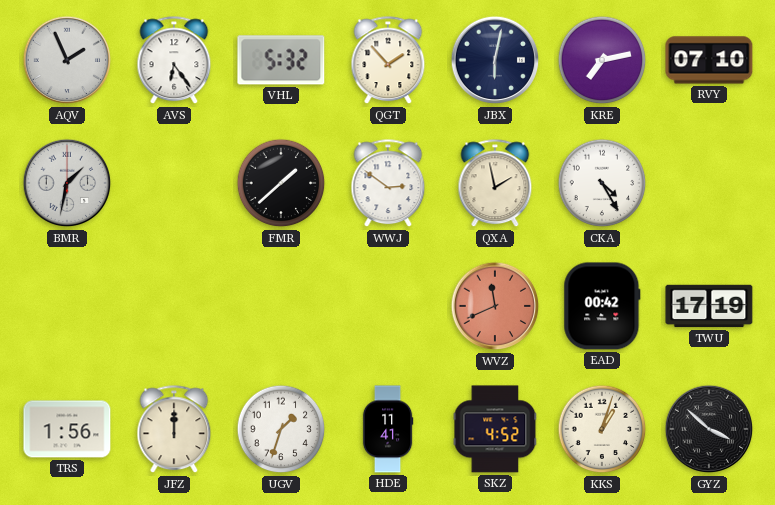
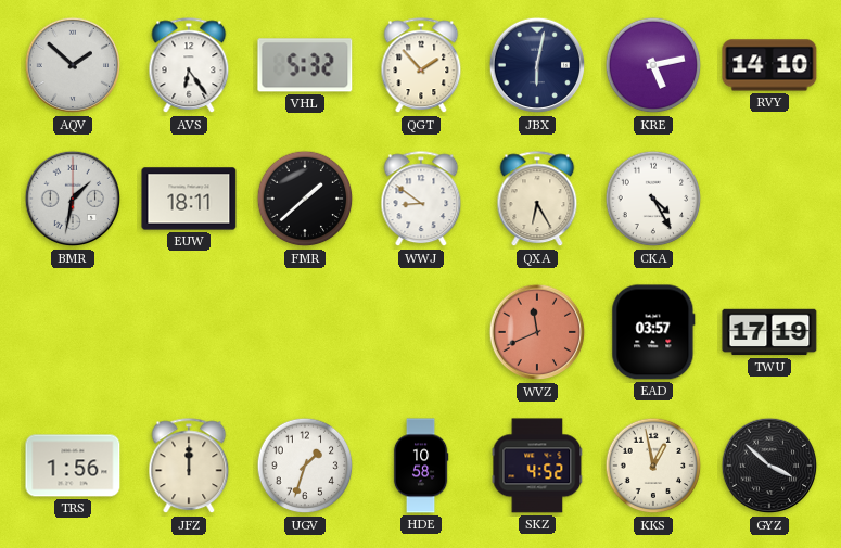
AQV: 1:56 -> 1:52 (73, 65)
KRE: 7:13 -> 5:13 (653, 65)
RVY: 07:10 -> 14:10 (769, 65)
EUW: none -> 18:11 (189, 199)
WWJ: 2:51 -> 8:51 (421, 200)
QXA: 1:58 -> 6:25 (537, 200)
EAD: 00:42 -> 03:57 (653, 332)
HDE: 11:41 -> 10:58 (421, 466)
KKS: 1:03 -> 12:58 (653, 466)
